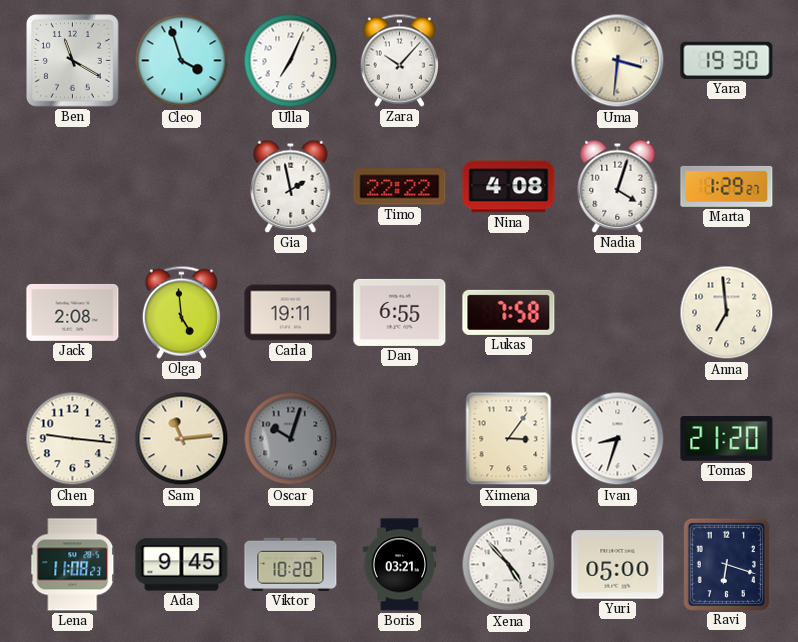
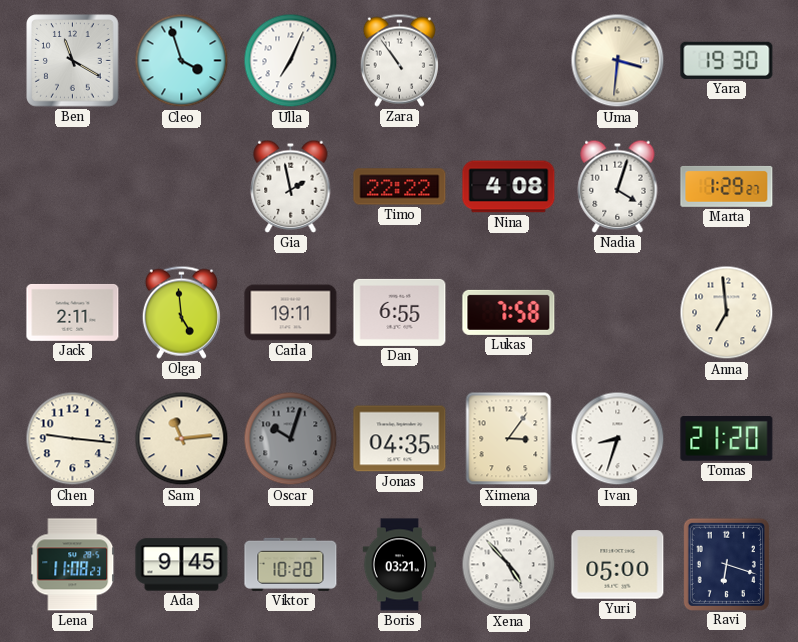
Zara: 10:07 -> 10:54 (399, 60)
Jack: 2:08 -> 2:11 (73, 312)
Jonas: none -> 04:35 (400, 439)
